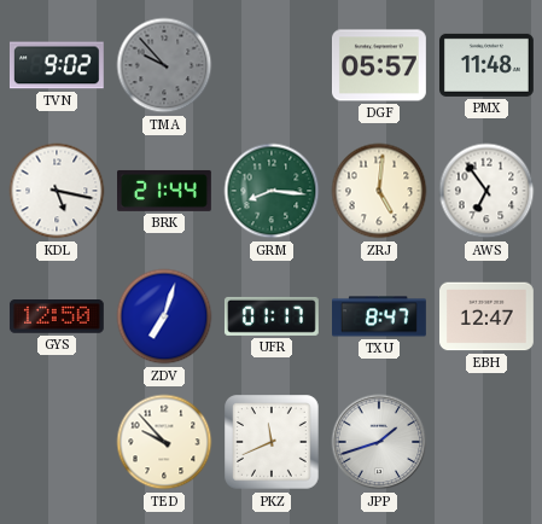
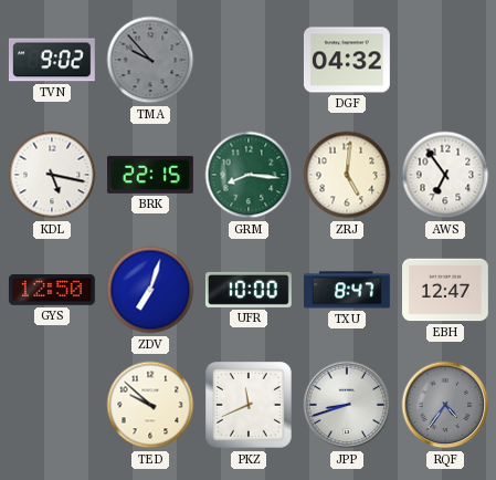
DGF: 05:57 -> 04:32 (347, 60)
PMX: 11:48 -> none (488, 65)
BRK: 21:44 -> 22:15 (151, 175)
UFR: 01:17 -> 10:00 (249, 290)
TED: 9:53 -> 9:52 (150, 405)
JPP: 1:42 -> 8:42 (347, 405)
RQF: none -> 4:36 (445, 405)
